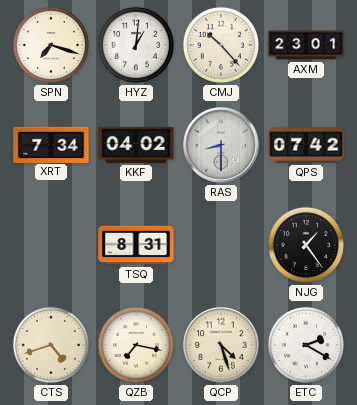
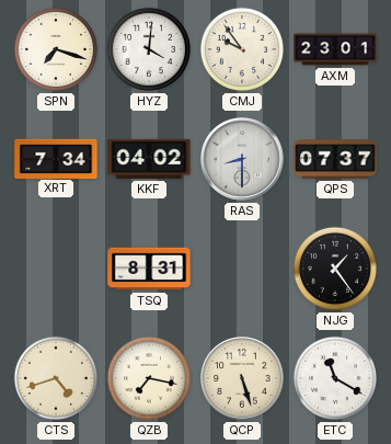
HYZ: 1:01 -> 4:01 (149, 49)
CMJ: 10:23 -> 9:54 (242, 49)
QPS: 07:42 -> 07:37 (335, 159)
QCP: 4:27 -> 5:27 (243, 379)
ETC: 2:20 -> 11:20 (335, 378)
